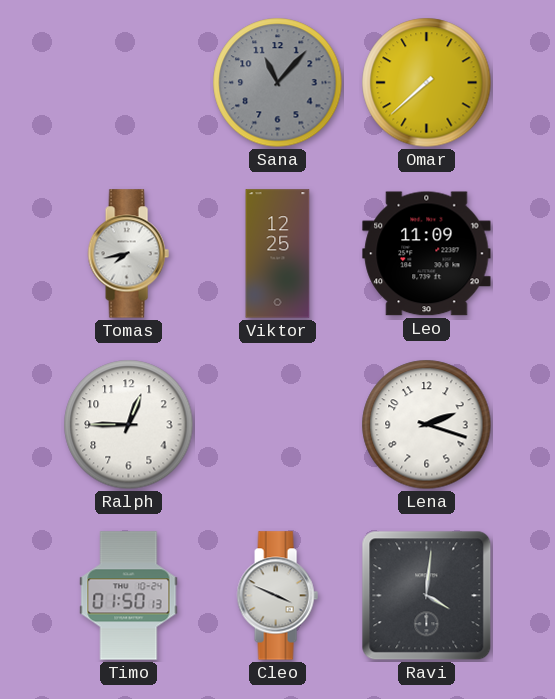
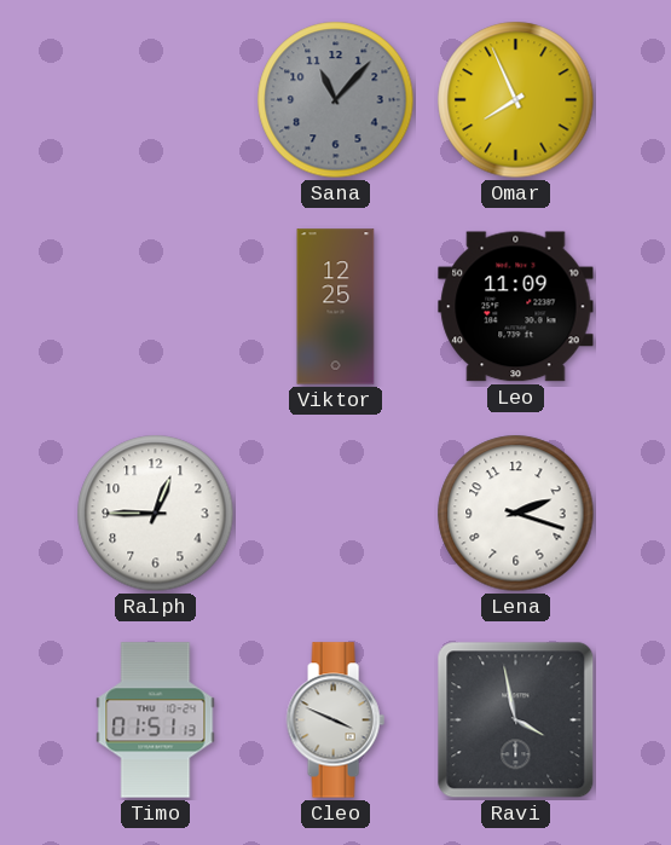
Omar: 7:38 -> 7:56 (516, 100)
Tomas: 7:43 -> none (128, 254)
Timo: 01:50 -> 01:51 (156, 720)
Ravi: 4:01 -> 3:58 (516, 720)
